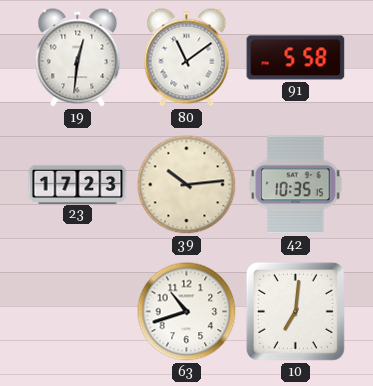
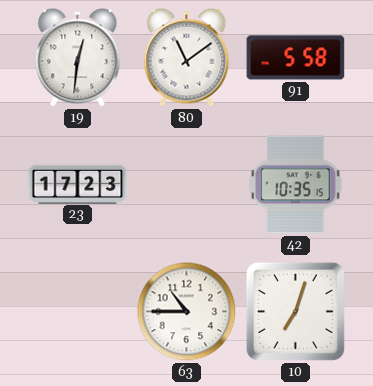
39: 10:14 -> none (187, 185)
63: 10:42 -> 10:45 (187, 312)
10: 7:01 -> 7:03 (295, 311)
